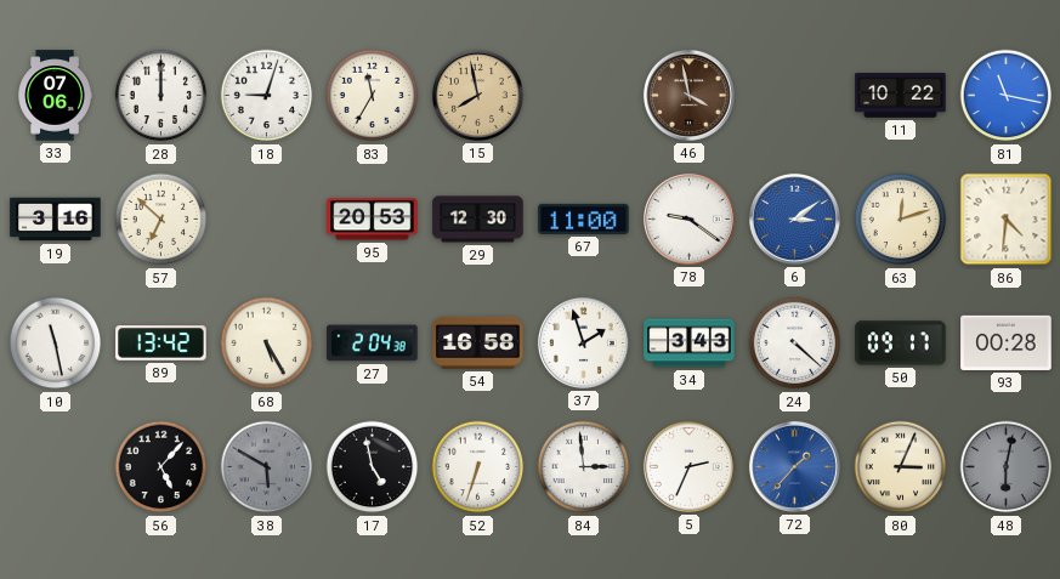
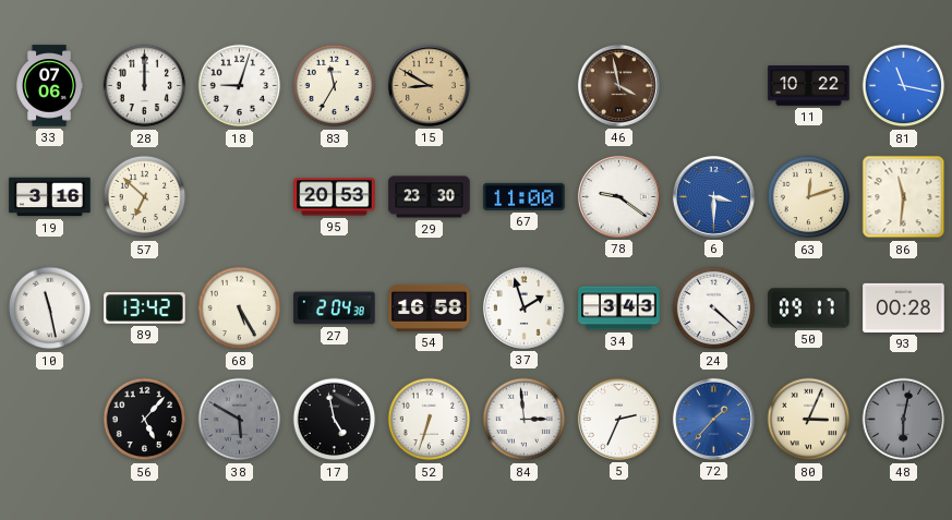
15: 7:58 -> 8:50 (429, 85)
29: 12:30 -> 23:30 (430, 197)
6: 3:09 -> 3:30 (713, 196)
86: 4:31 -> 11:31 (904, 197)
